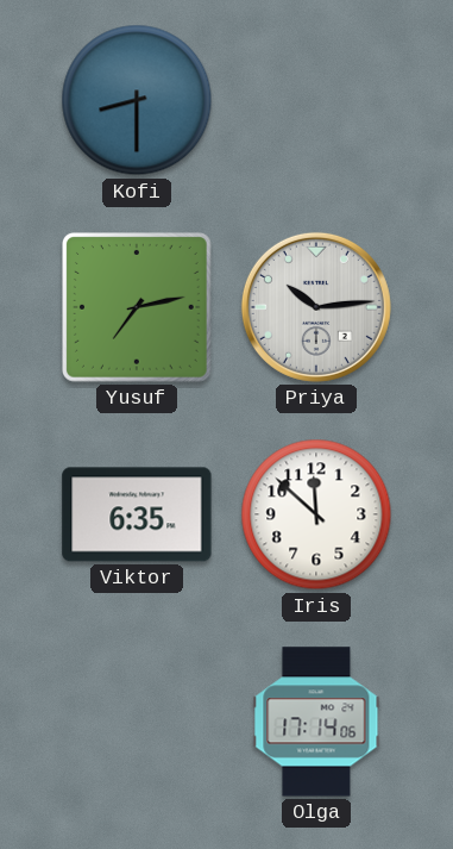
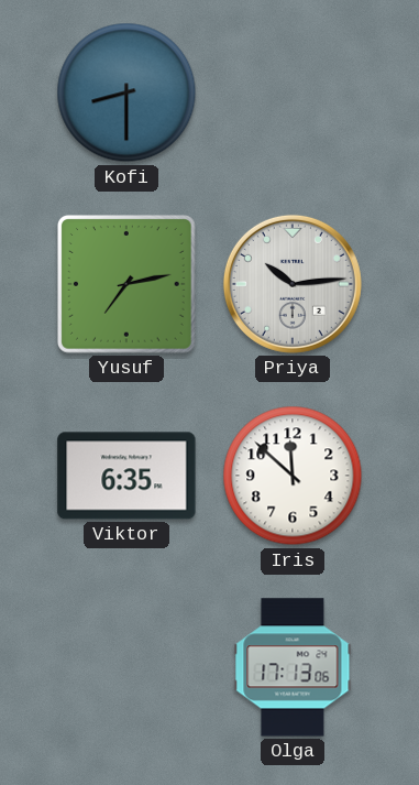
Olga: 17:14 -> 17:13 (293, 667)
